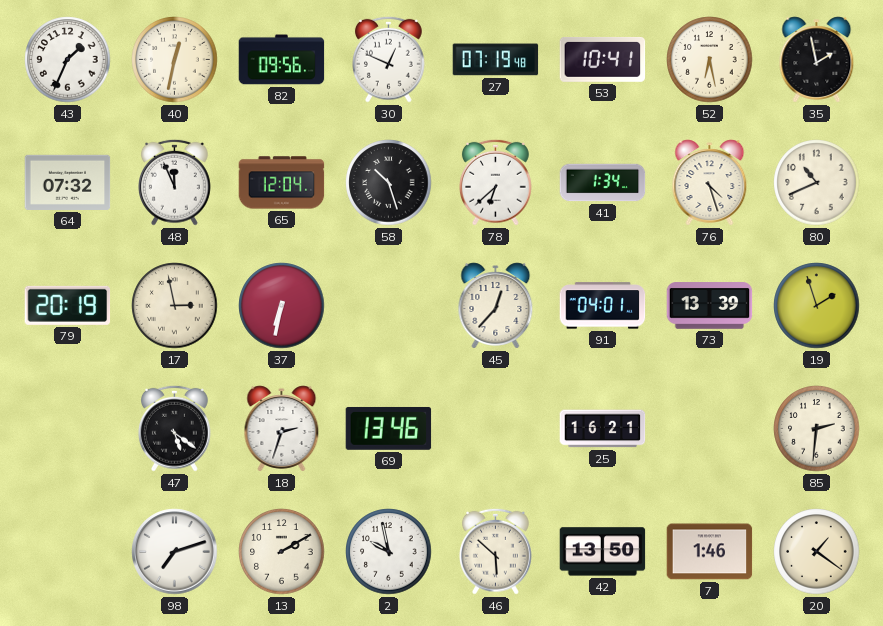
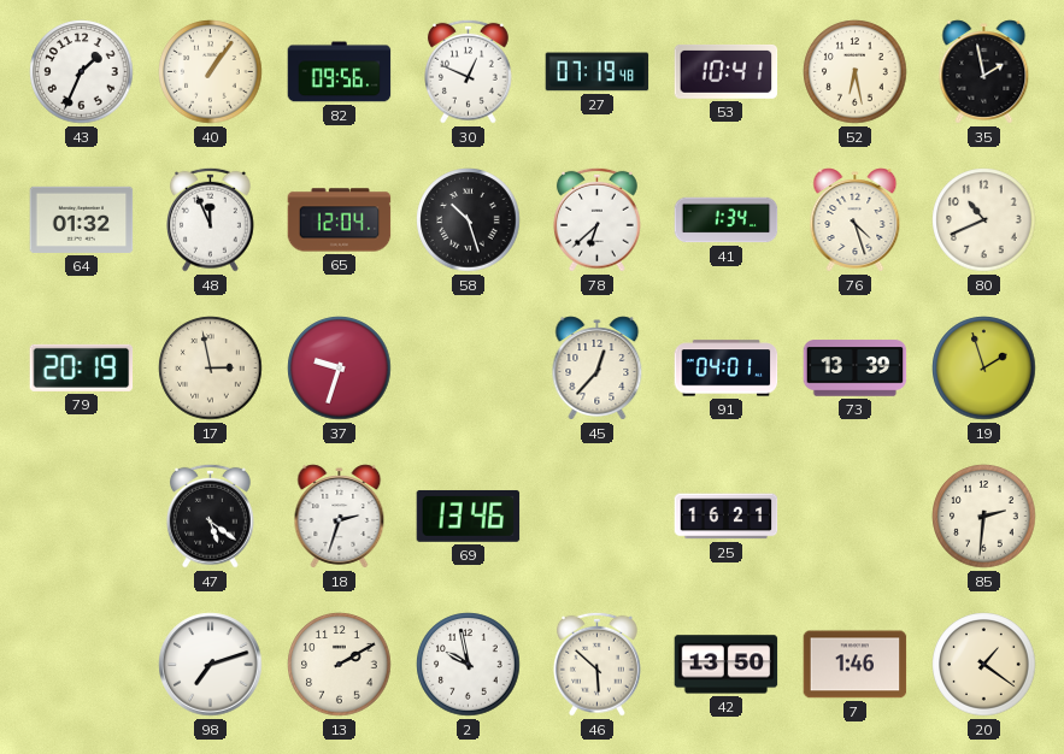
40: 12:32 -> 1:06 (211, 72)
64: 07:32 -> 01:32 (82, 219)
37: 6:32 -> 9:33 (340, 369)
